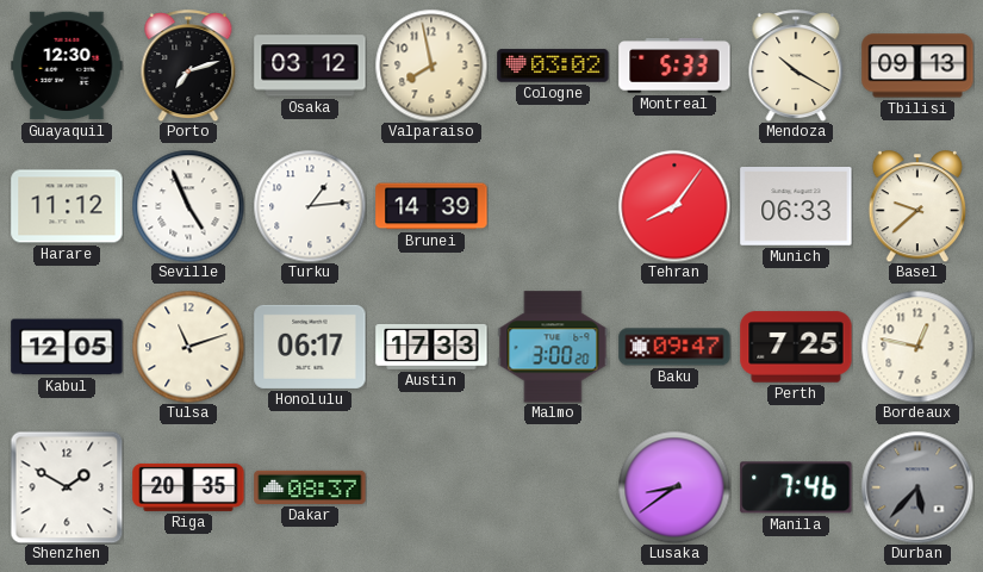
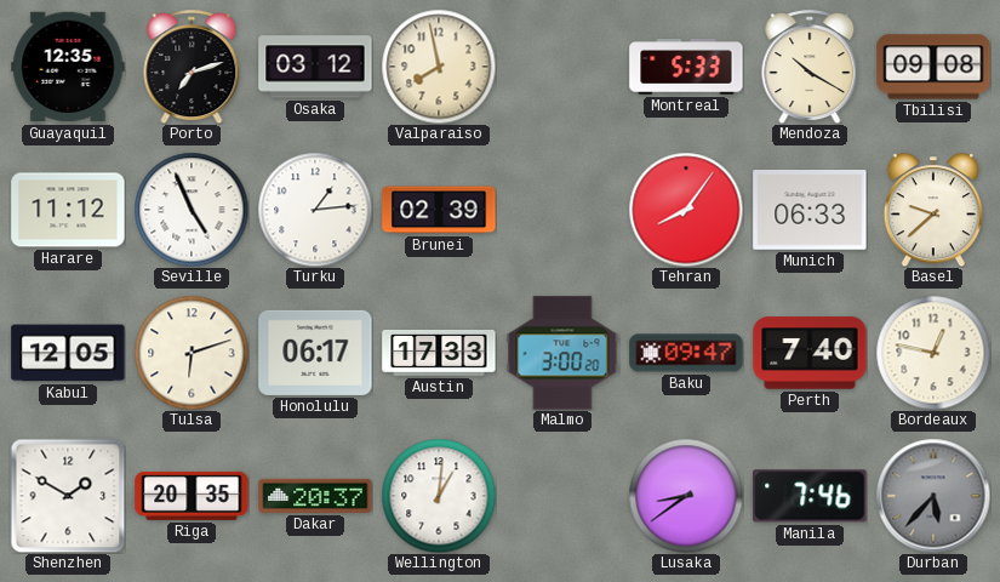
Guayaquil: 12:30 -> 12:35 (68, 67)
Cologne: 03:02 -> none (553, 66)
Tbilisi: 09:13 -> 09:08 (933, 67)
Brunei: 14:39 -> 02:39 (439, 210)
Tulsa: 11:12 -> 6:12 (192, 353)
Perth: 7:25 -> 7:40 (810, 353)
Dakar: 08:37 -> 20:37 (315, 496)
Wellington: none -> 1:01 (439, 496)
